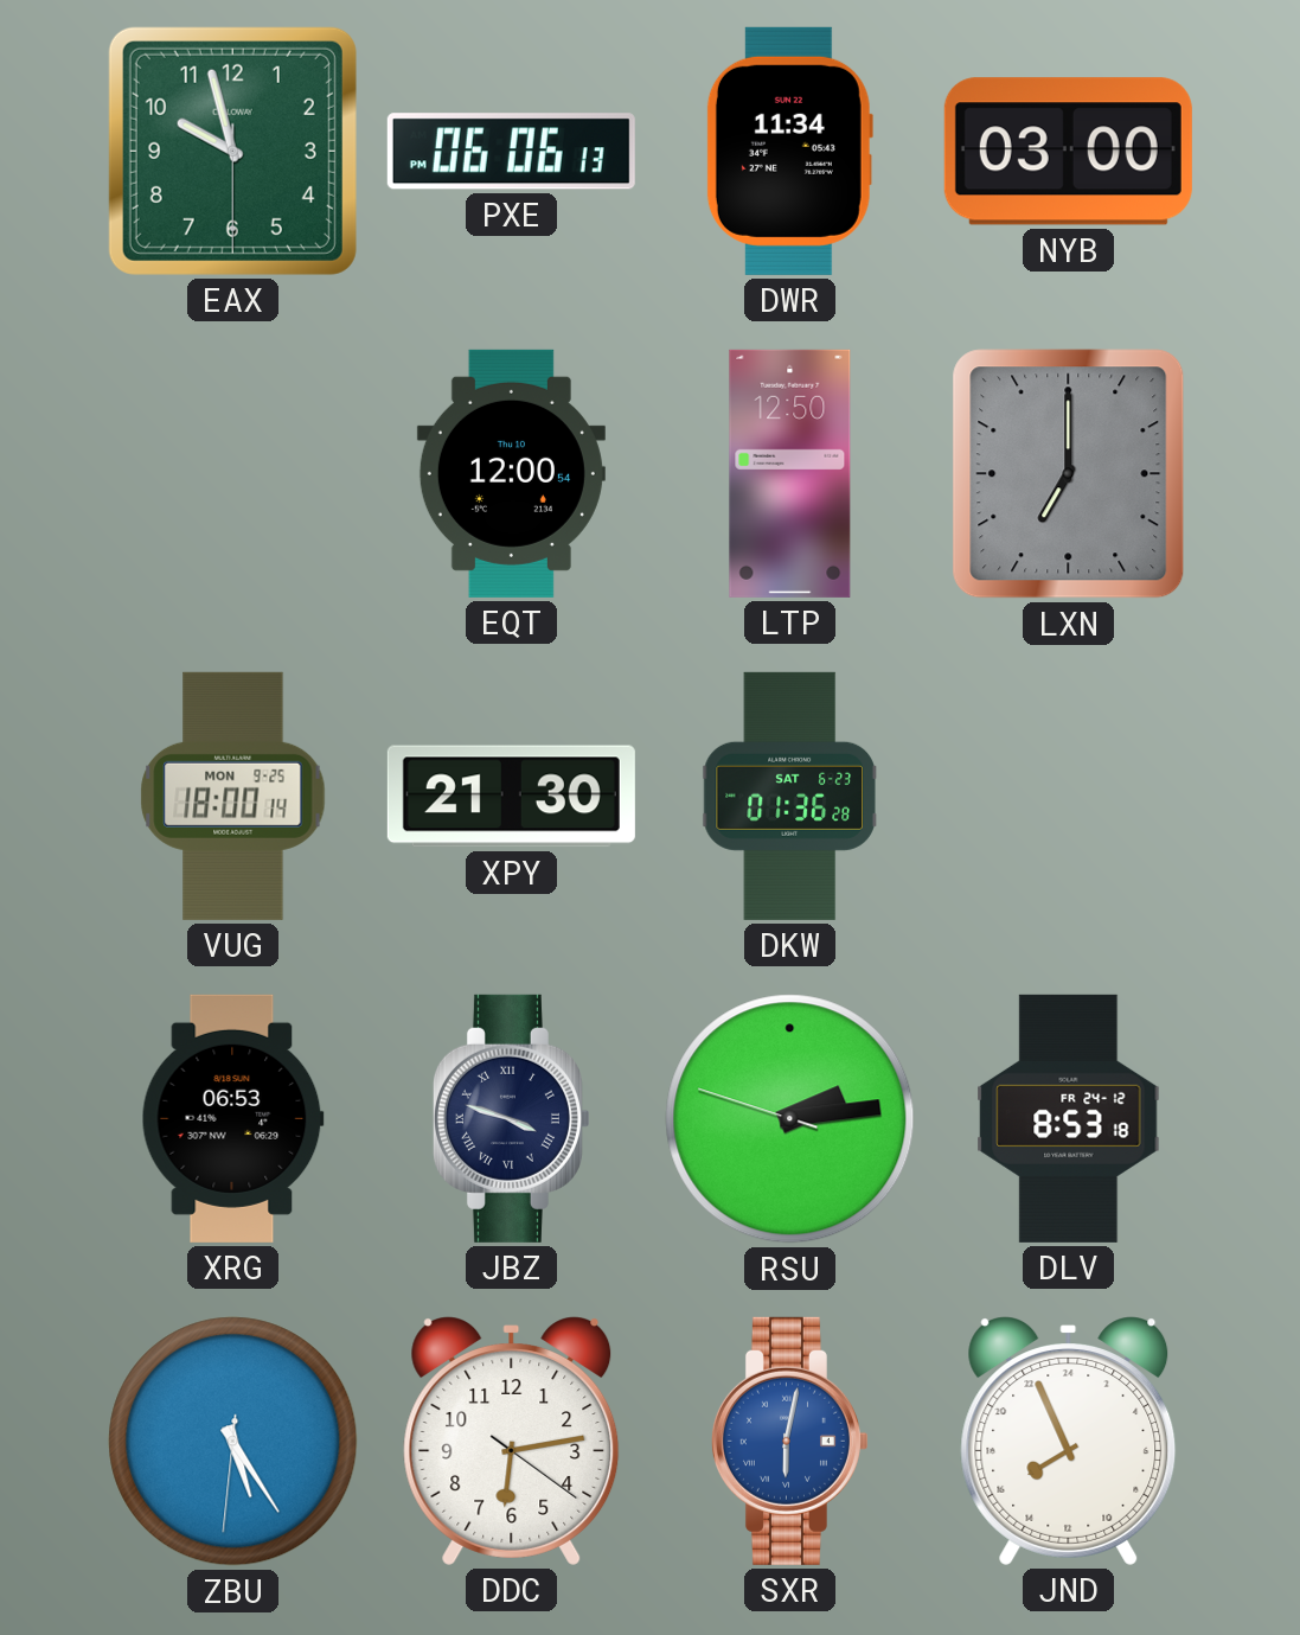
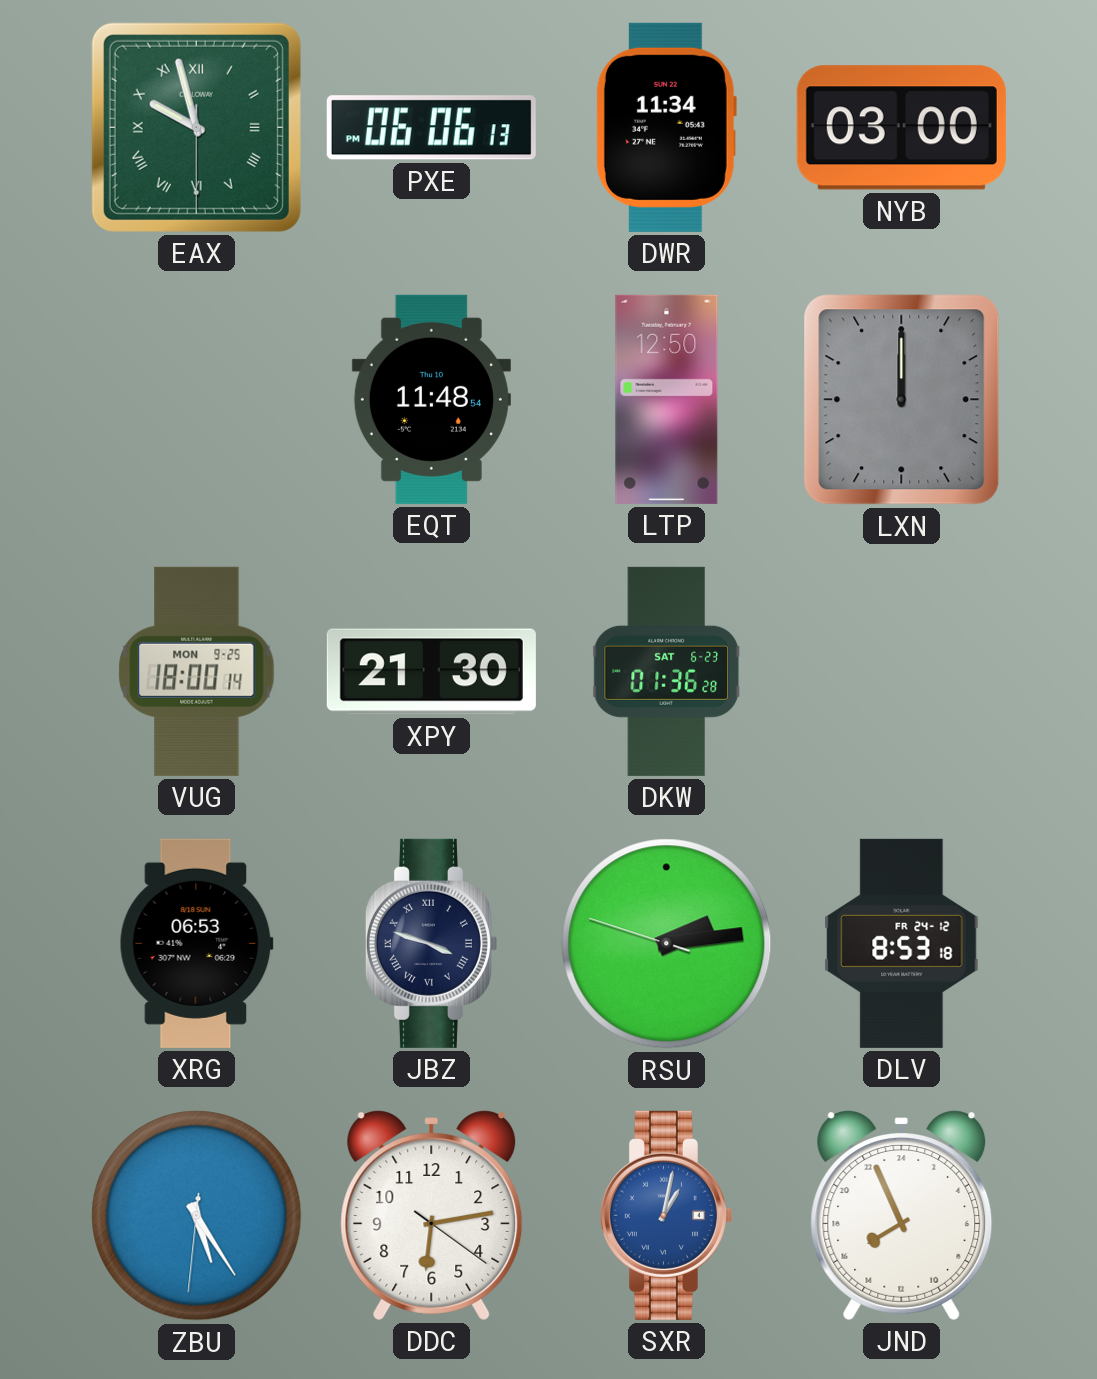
EAX numerals: Arabic -> Roman (196, 127)
EQT: 12:00 -> 11:48 (431, 399)
LXN: 7:00 -> 12:00 (902, 400)
SXR: 6:02 -> 1:02 (666, 1215)
